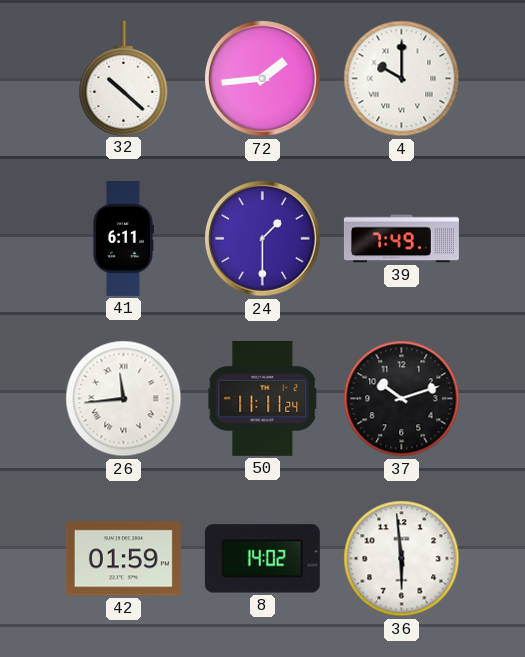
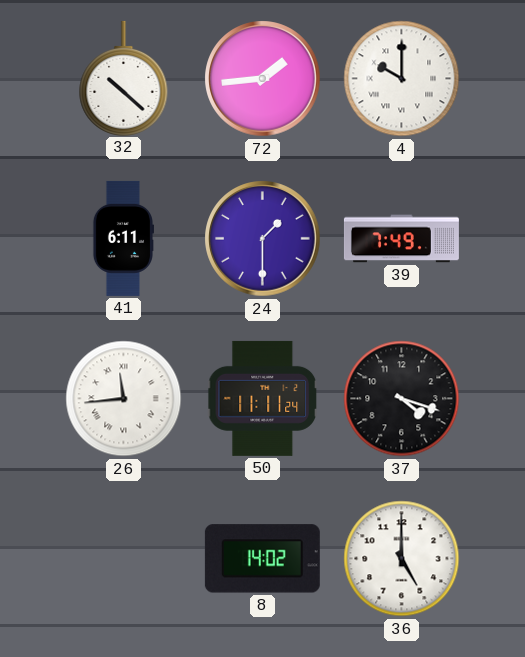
37: 10:12 -> 4:18 (402, 399)
42: 01:59 -> none (123, 559)
36: 5:59 -> 5:00 (402, 559)
